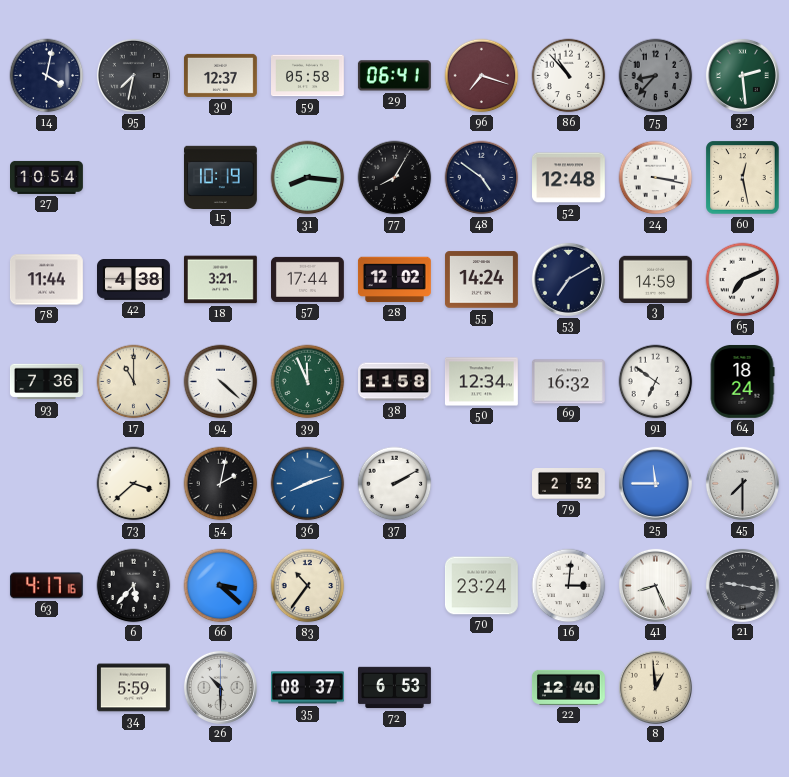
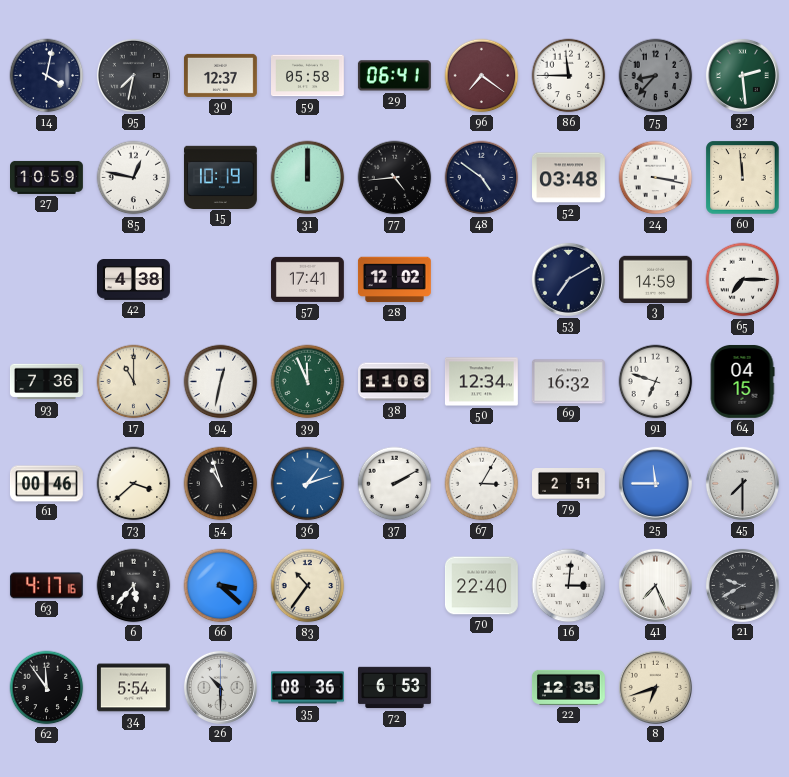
96: 7:18 -> 7:21 (482, 76)
86: 10:53 -> 11:45 (569, 76)
27: 10:54 -> 10:59 (47, 177)
85: none -> 12:47 (134, 178)
31: 8:16 -> 12:00 (308, 178)
77: 8:05 -> 4:44 (395, 178)
52: 12:48 -> 03:48 (569, 178)
60: 12:28 -> 11:59 (743, 178)
78: 11:44 -> none (46, 280)
18: 3:21 -> none (220, 280)
57: 17:44 -> 17:41 (308, 279)
55: 14:24 -> none (481, 280)
65: 7:11 -> 7:15 (743, 280)
94: 4:22 -> 12:32 (221, 382)
38: 11:58 -> 11:06 (395, 382)
91: 6:51 -> 6:48 (656, 382)
64: 18:24 -> 04:15 (742, 381)
61: none -> 00:46 (46, 484)
54: 2:02 -> 10:57 (221, 484)
36: 8:12 -> 1:12 (308, 484)
67: none -> 3:05 (482, 484)
79: 2:52 -> 2:51 (569, 484)
70: 23:24 -> 22:40 (481, 586)
41: 8:26 -> 7:26 (655, 585)
21: 9:17 -> 9:40 (742, 585)
62: none -> 11:54 (47, 688)
34: 5:59 -> 5:54 (134, 688)
35: 08:37 -> 08:36 (308, 688)
22: 12:40 -> 12:35 (569, 687)
8: 12:59 -> 6:42 (655, 687)
